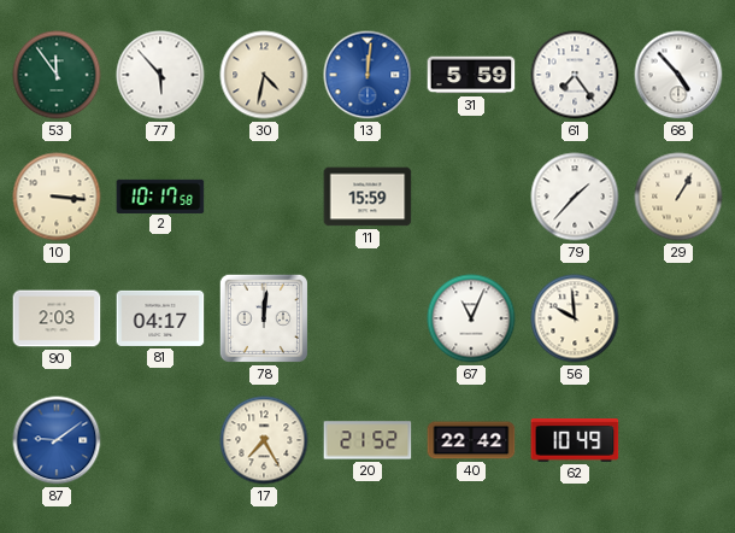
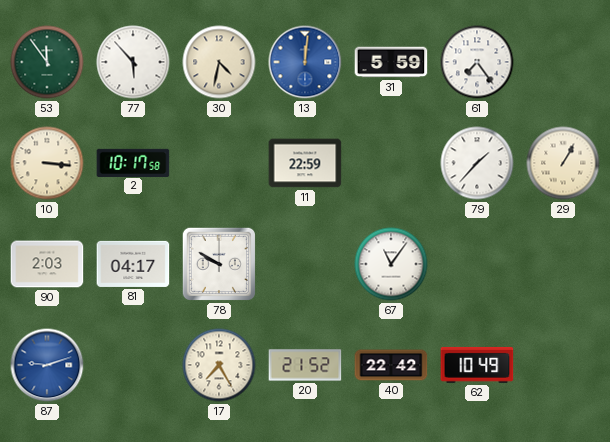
68: 4:53 -> none (678, 75)
11: 15:59 -> 22:59 (305, 163)
78: 12:01 -> 9:50 (219, 264)
67: 11:04 -> 11:06 (391, 264)
56: 9:59 -> none (575, 318)
87: 9:09 -> 9:12 (47, 365)
